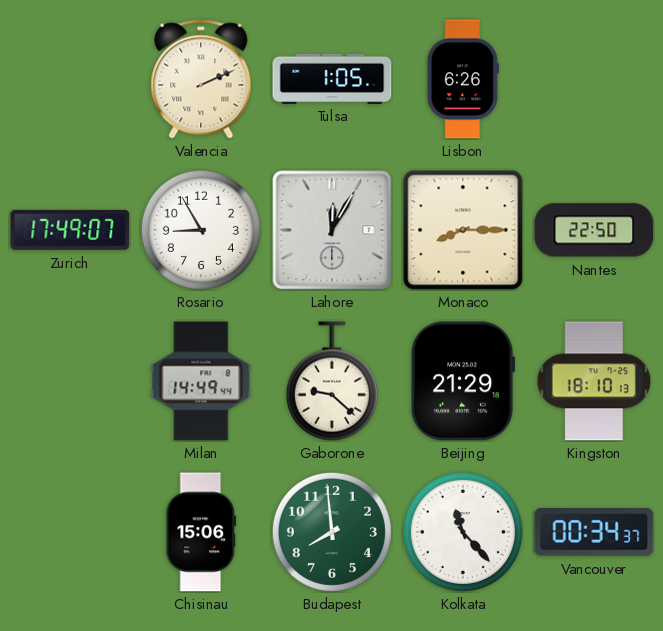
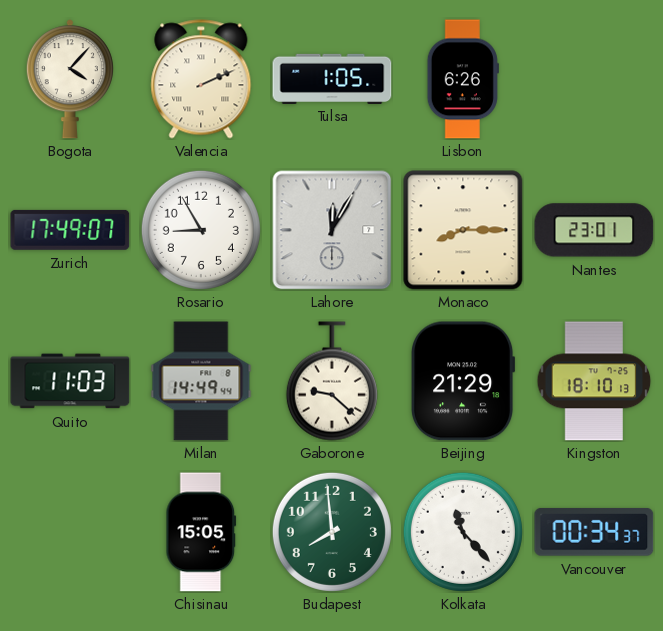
Bogota: none -> 4:07 (70, 79)
Nantes: 22:50 -> 23:01 (594, 230)
Quito: none -> 11:03 (70, 381)
Chisinau: 15:06 -> 15:05 (201, 532)
